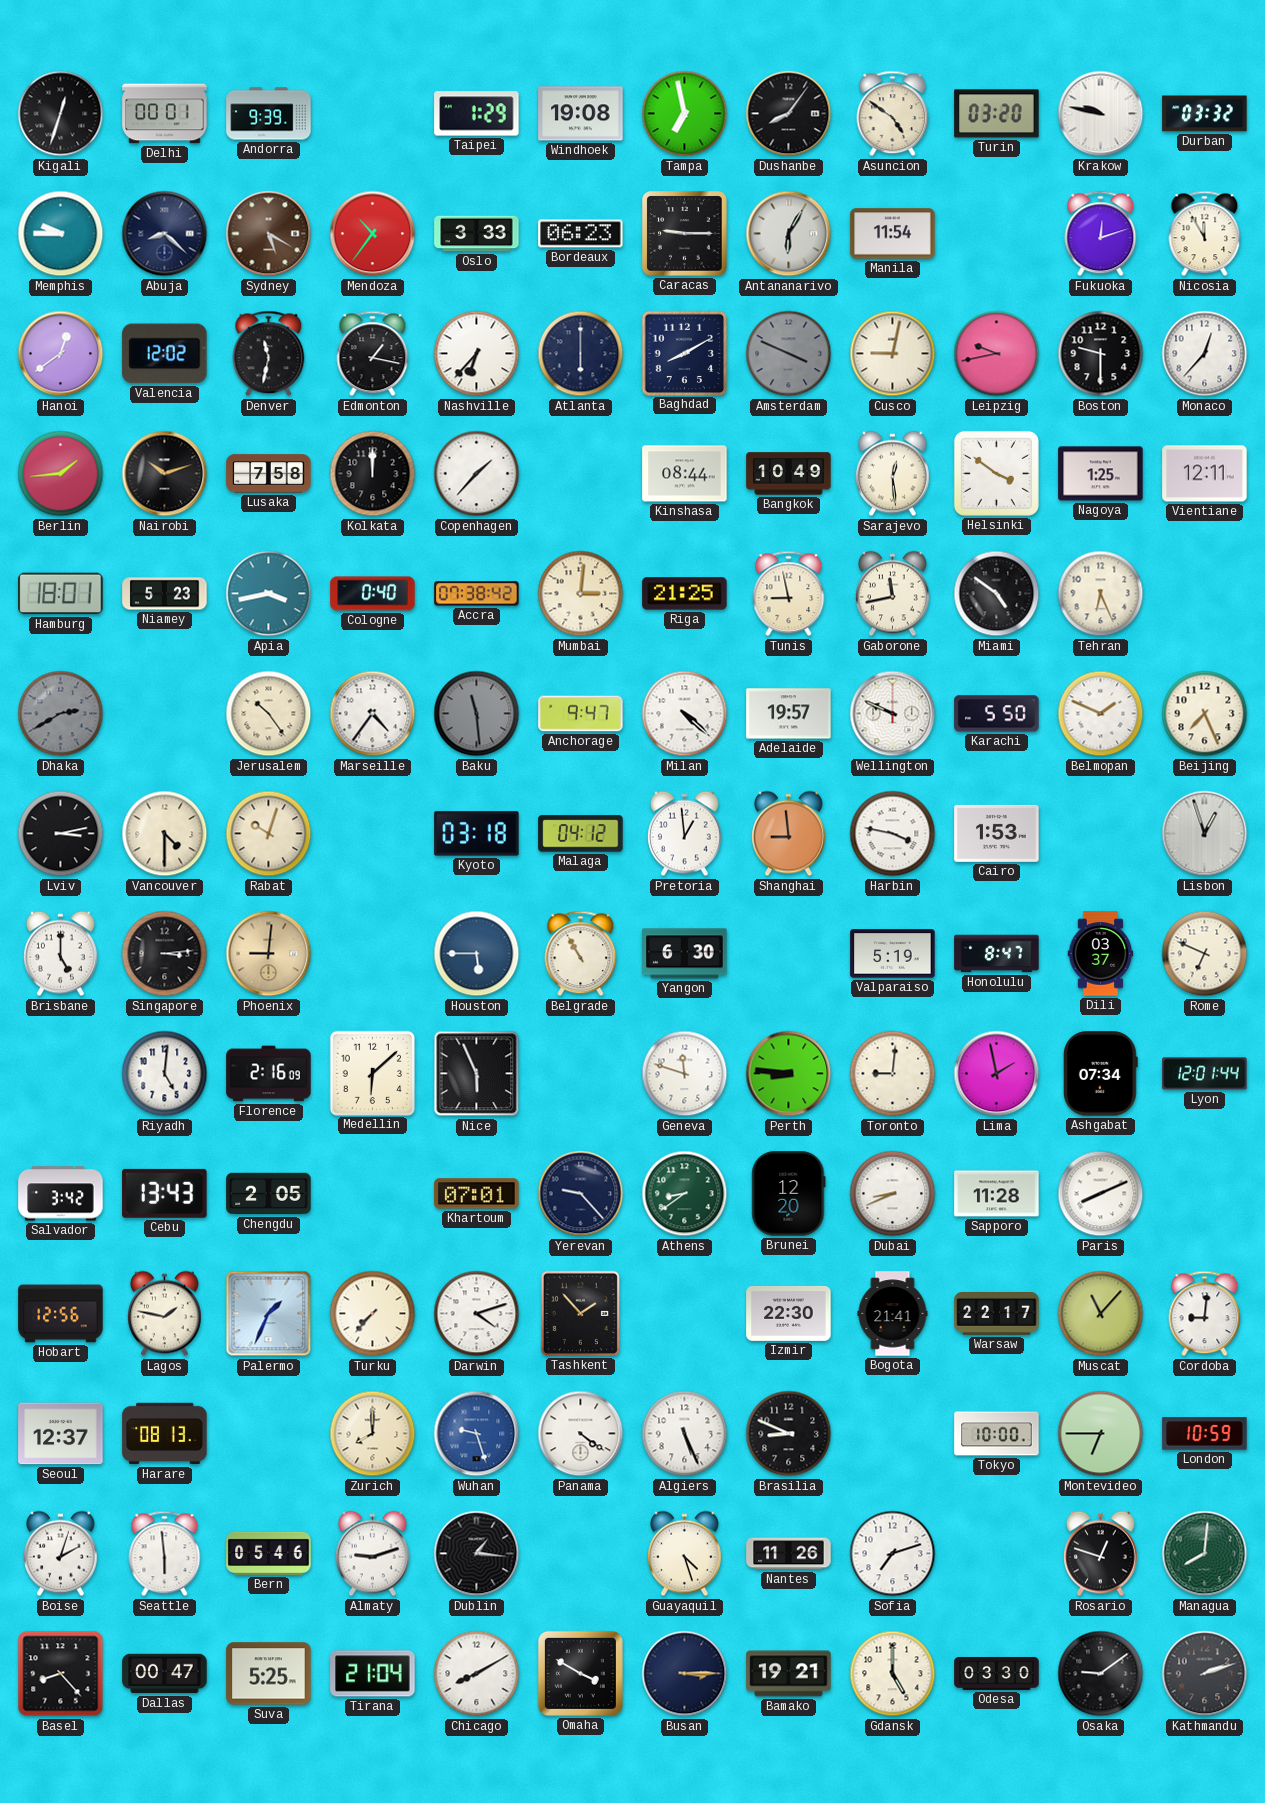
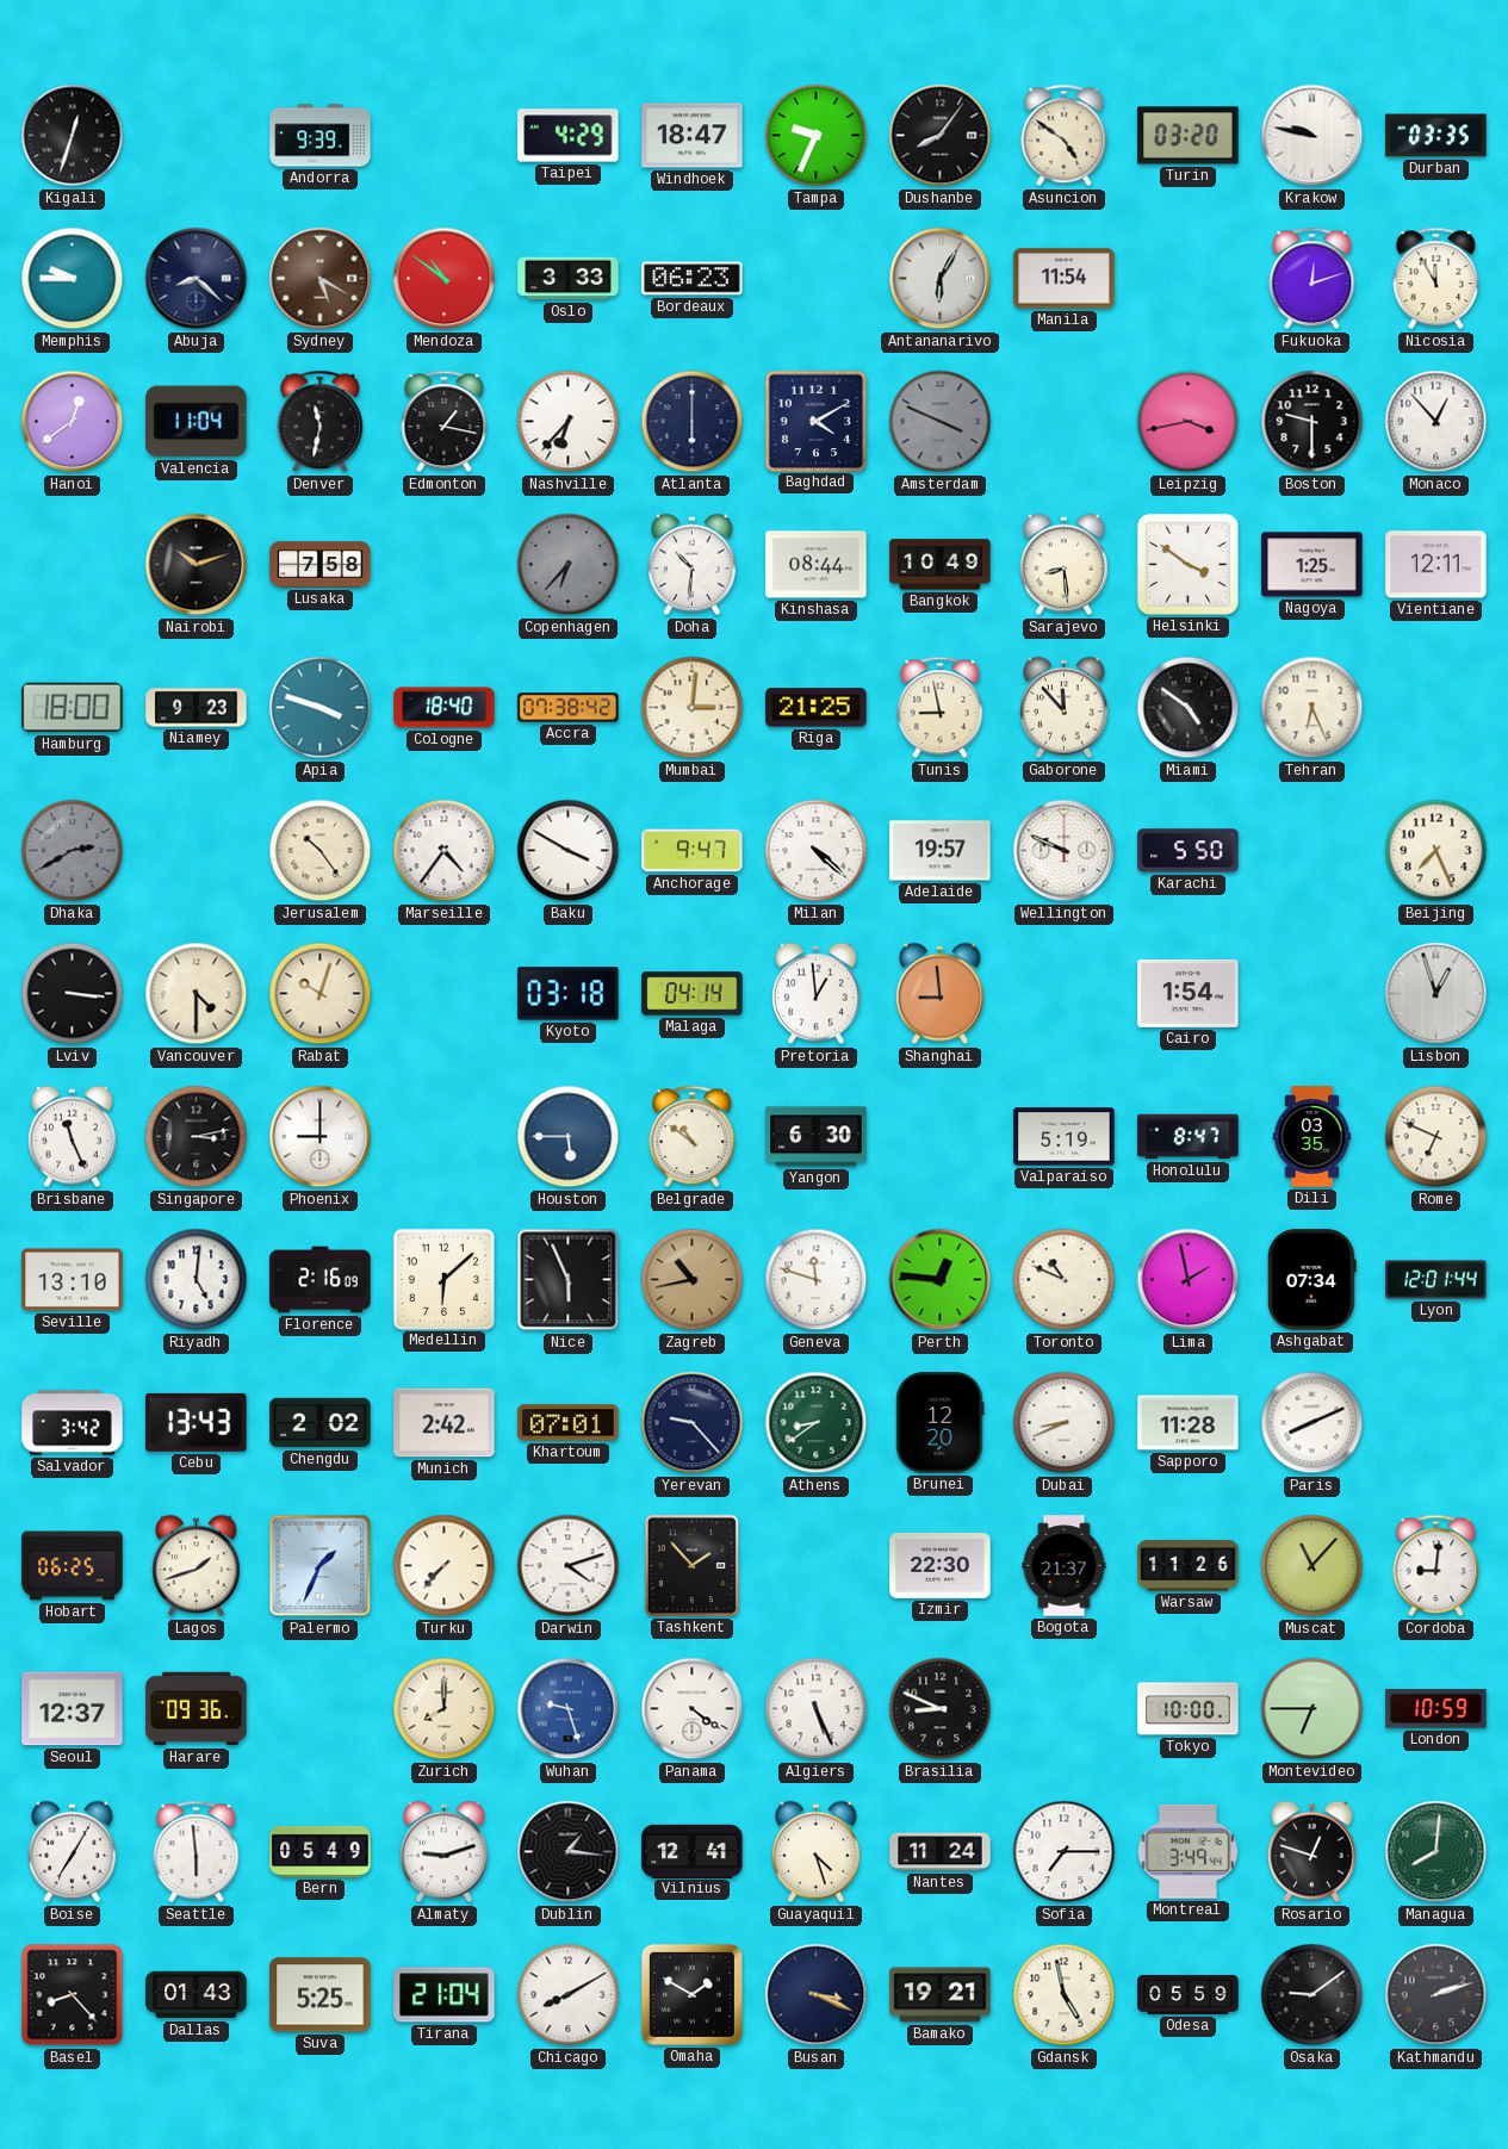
Delhi: 00:01 -> none (165, 114)
Taipei: 1:29 -> 4:29 (569, 136)
Windhoek: 19:08 -> 18:47 (693, 136)
Tampa: 6:58 -> 9:34 (817, 136)
Durban: 03:32 -> 03:35 (1436, 136)
Mendoza: 10:36 -> 10:51 (445, 279)
Caracas: 9:15 -> none (685, 234)
Valencia: 12:02 -> 11:04 (197, 422)
Baghdad: 8:10 -> 4:10 (815, 421)
Cusco: 9:02 -> none (893, 354)
Leipzig: 9:43 -> 3:43 (1189, 422)
Monaco: 12:37 -> 12:53 (1436, 422)
Berlin: 1:44 -> none (61, 474)
Kolkata: 12:00 -> none (373, 474)
Copenhagen: 1:37 -> 6:37 (569, 565)
Copenhagen dial: white -> grey (569, 565)
Doha: none -> 10:31 (693, 565)
Sarajevo: 12:29 -> 8:29 (1065, 565)
Hamburg: 18:01 -> 18:00 (73, 708)
Niamey: 5:23 -> 9:23 (197, 708)
Apia: 3:43 -> 3:48 (321, 708)
Cologne: 0:40 -> 18:40 (445, 708)
Gaborone: 11:43 -> 11:53 (1065, 708)
Baku: 11:29 -> 3:50 (569, 851)
Baku dial: grey -> white (569, 851)
Belmopan: 1:49 -> none (1101, 714)
Lviv: 3:13 -> 3:16 (73, 994)
Malaga: 04:12 -> 04:14 (693, 994)
Harbin: 3:47 -> none (893, 834)
Cairo: 1:53 -> 1:54 (1189, 993)
Brisbane: 5:00 -> 11:26 (73, 1137)
Singapore: 3:14 -> 3:13 (197, 1137)
Phoenix: 9:01 -> 9:00 (321, 1137)
Phoenix dial: champagne -> white (321, 1137)
Belgrade: 10:55 -> 10:51 (693, 1137)
Dili: 03:37 -> 03:35 (1312, 1137)
Seville: none -> 13:10 (73, 1280)
Zagreb: none -> 10:43 (693, 1280)
Perth: 8:46 -> 12:46 (941, 1280)
Toronto: 9:01 -> 10:49 (1065, 1280)
Chengdu: 2:05 -> 2:02 (321, 1423)
Munich: none -> 2:42 (445, 1423)
Hobart: 12:56 -> 06:25 (73, 1566)
Lagos: 1:47 -> 1:42 (197, 1566)
Bogota: 21:41 -> 21:37 (1065, 1566)
Warsaw: 22:17 -> 11:26 (1189, 1566)
Harare: 08:13 -> 09:36 (197, 1709)
Boise: 2:03 -> 7:05 (73, 1852)
Bern: 05:46 -> 05:49 (321, 1851)
Vilnius: none -> 12:41 (693, 1851)
Nantes: 11:26 -> 11:24 (941, 1852)
Sofia: 7:12 -> 7:15 (1065, 1852)
Montreal: none -> 3:49 (1187, 1851)
Dallas: 00:47 -> 01:43 (197, 1995)
Omaha: 3:50 -> 1:50 (691, 1994)
Busan: 3:15 -> 3:19 (817, 1995)
Gdansk: 5:00 -> 4:58 (1065, 1995)
Odesa: 03:30 -> 05:59 (1189, 1994)
